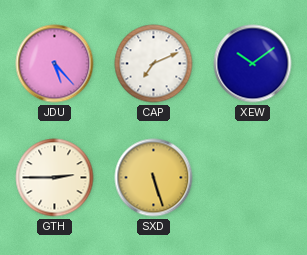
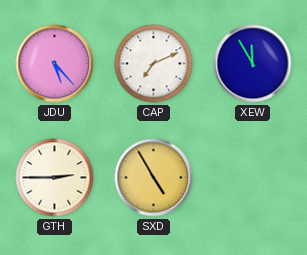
XEW: 10:09 -> 11:55 (253, 64)
SXD: 5:27 -> 4:55 (154, 178)
